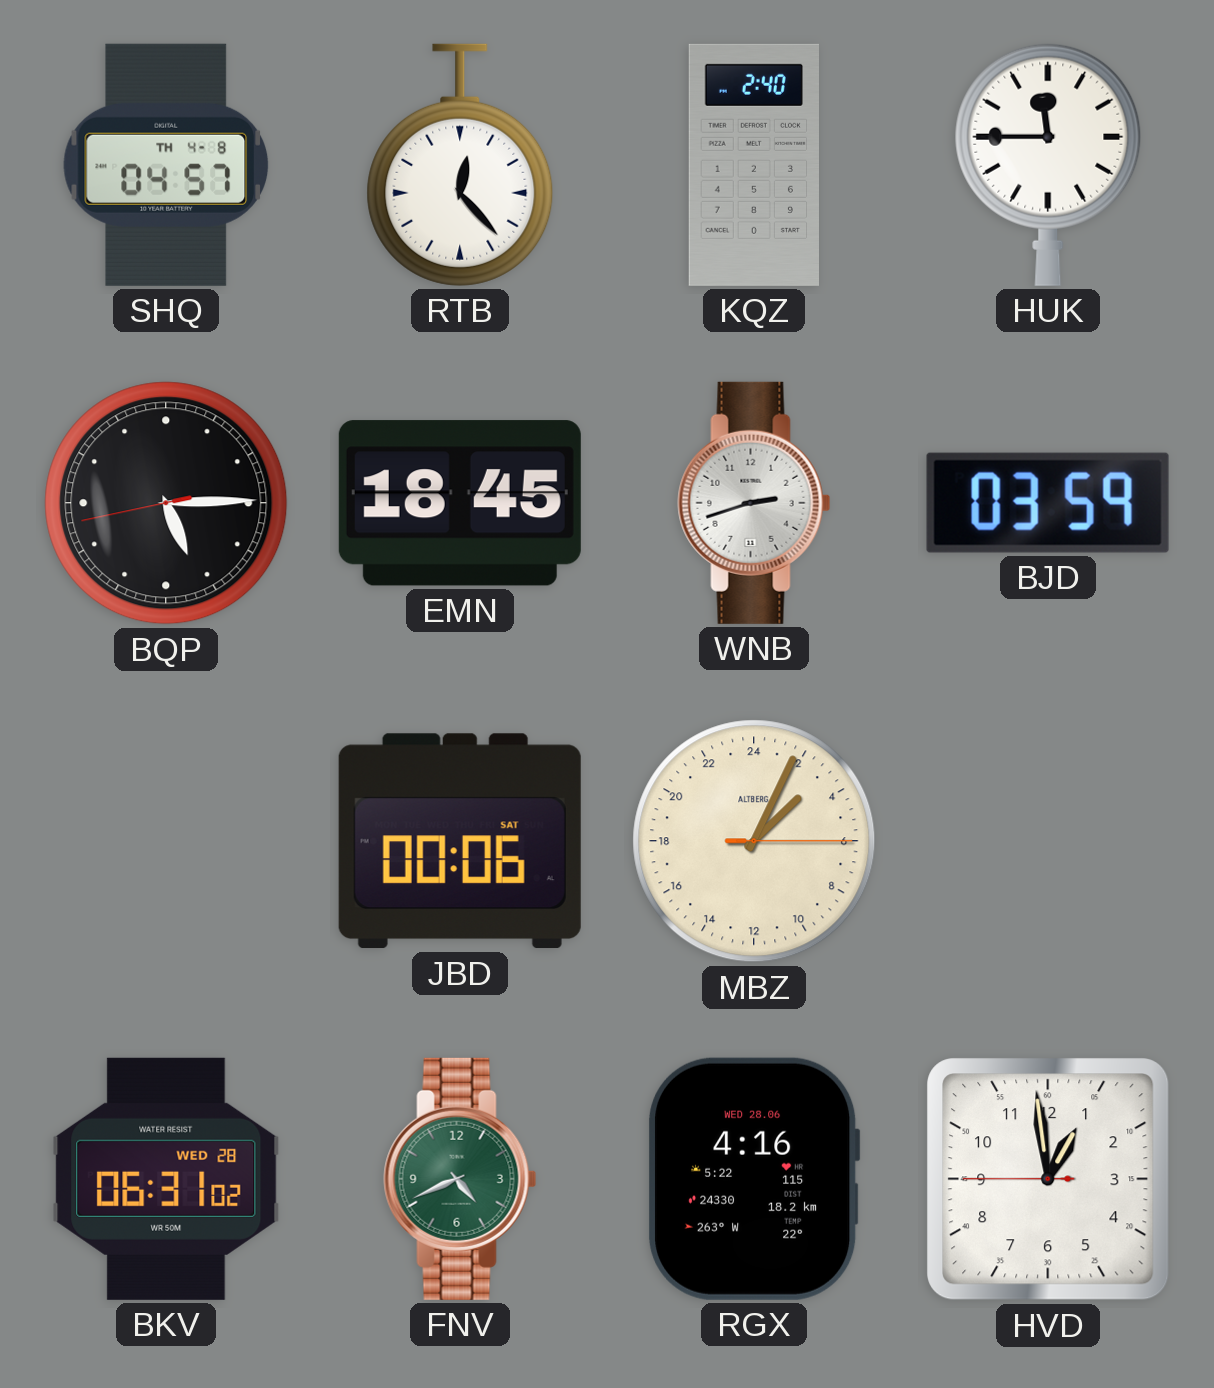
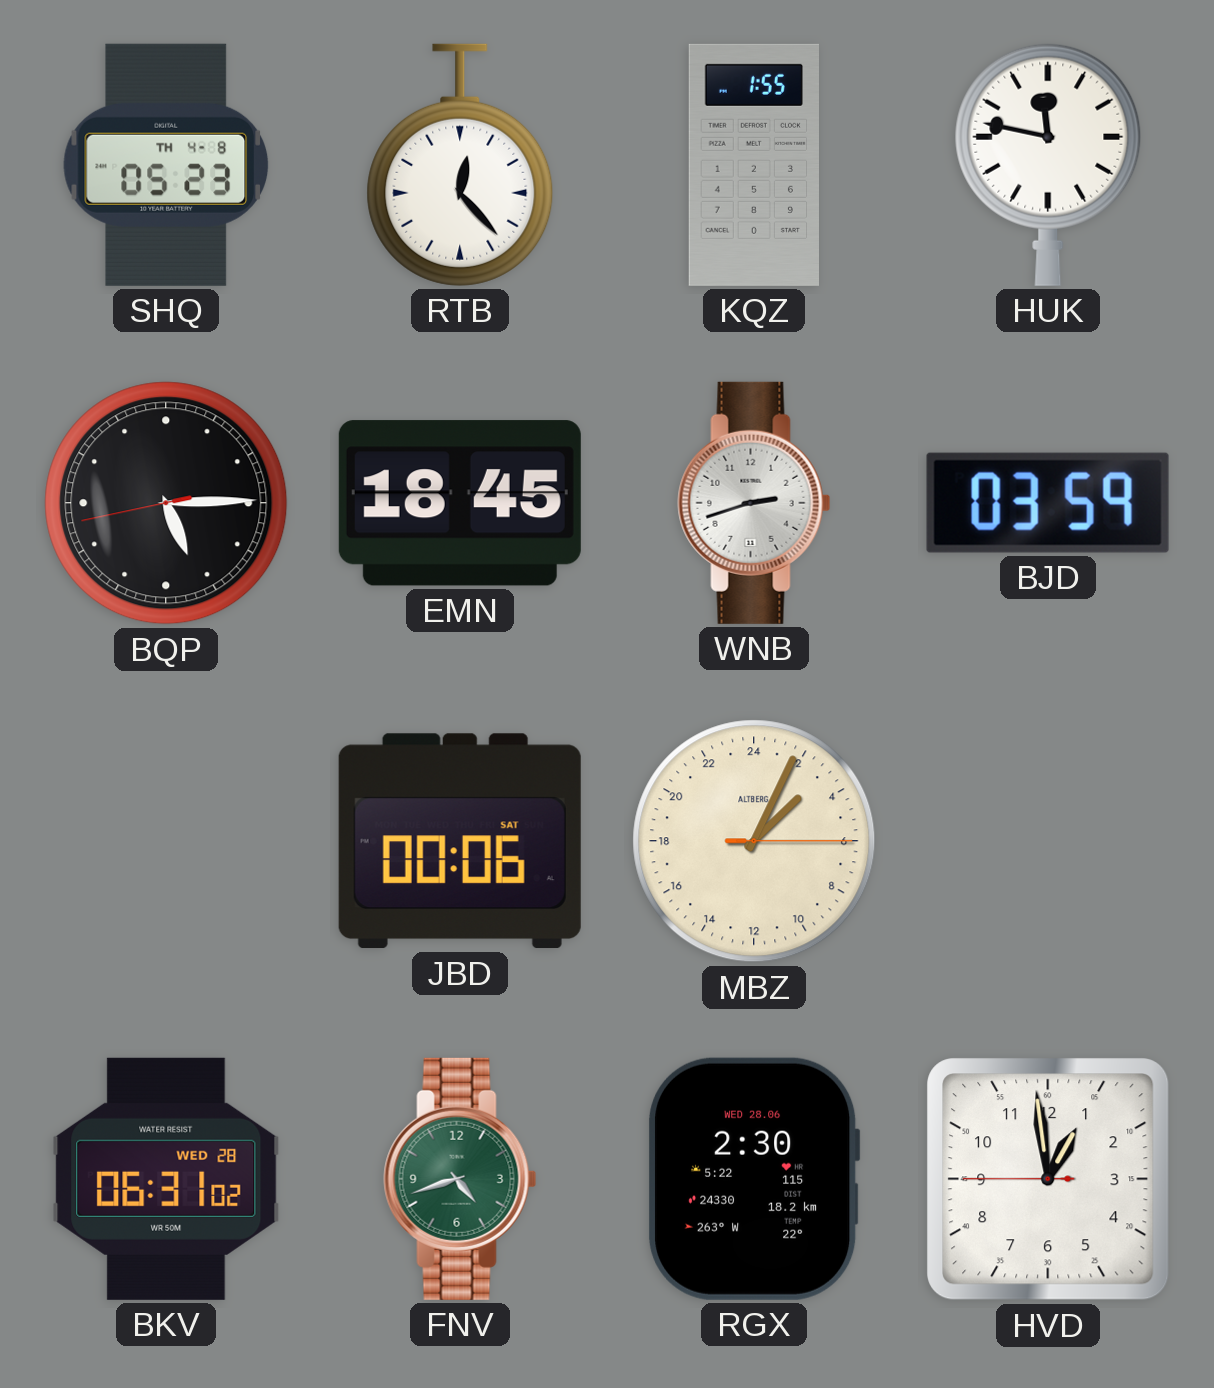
SHQ: 04:57 -> 05:23 (166, 165)
KQZ: 2:40 -> 1:55 (753, 165)
HUK: 11:45 -> 11:47 (1048, 165)
FNV: 4:41 -> 4:42 (460, 1179)
RGX: 4:16 -> 2:30 (755, 1179)
